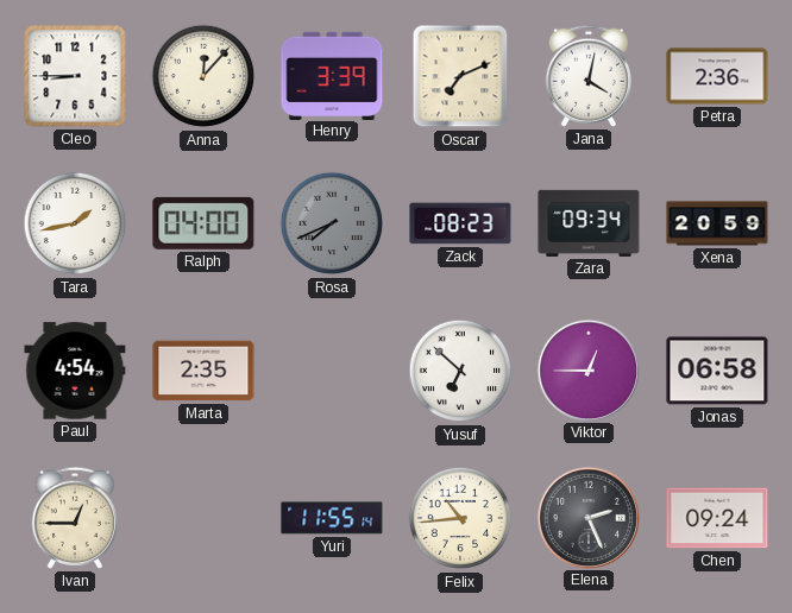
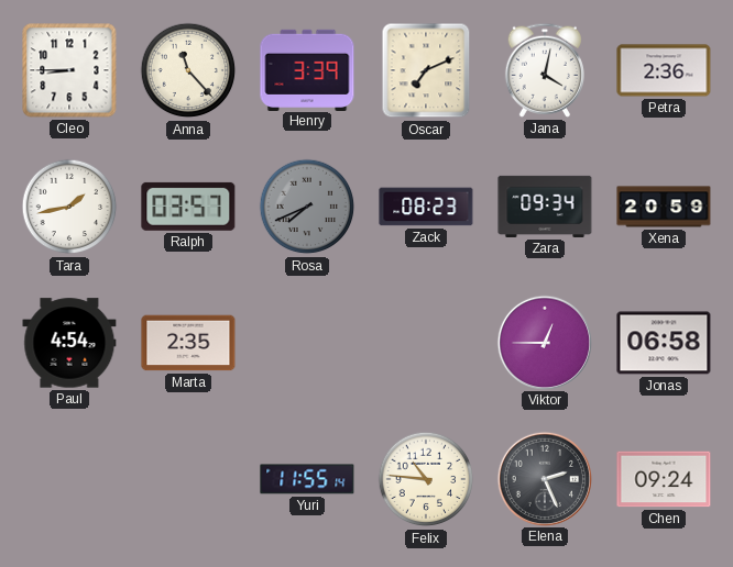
Anna: 12:07 -> 11:23 (188, 70)
Ralph: 04:00 -> 03:57 (188, 207)
Yusuf: 6:52 -> none (460, 371)
Ivan: 12:45 -> none (75, 518)
Felix: 10:44 -> 10:46 (426, 479)
